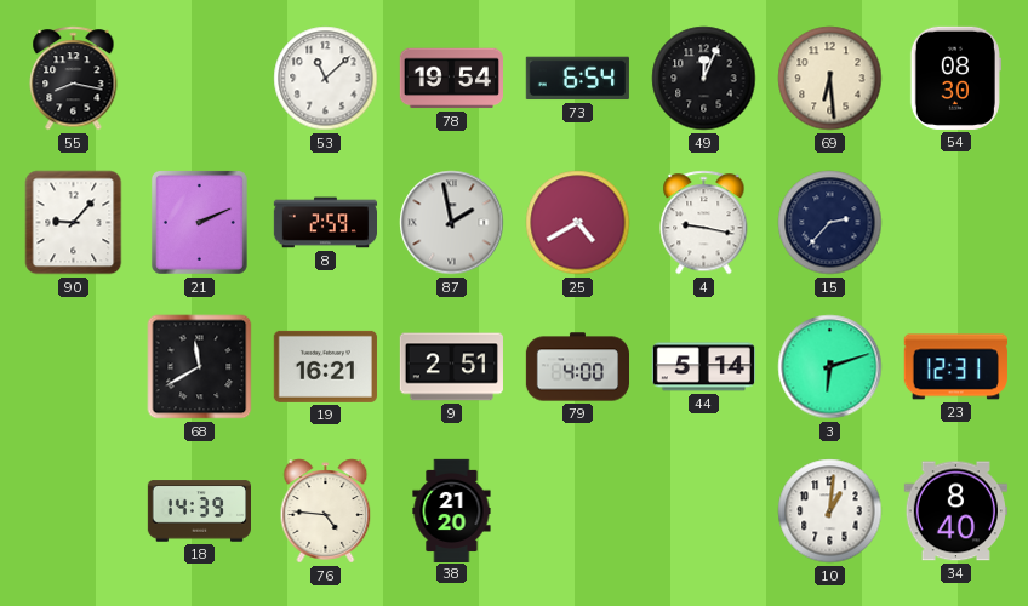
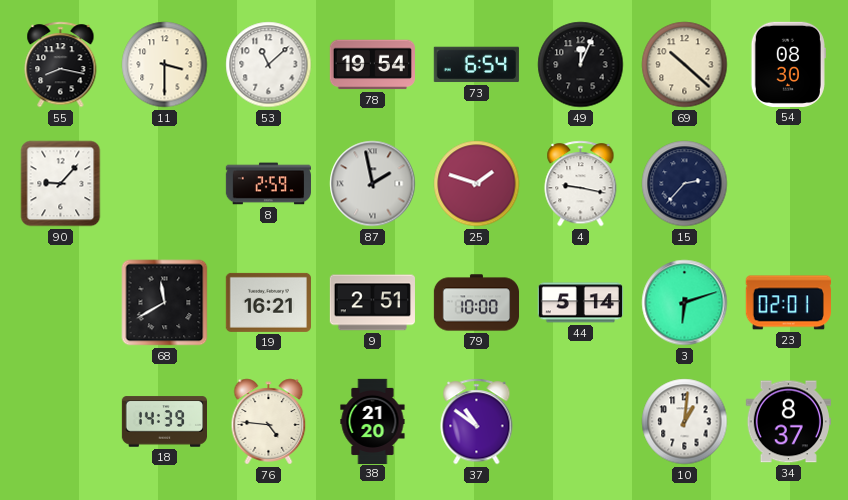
11: none -> 3:30 (165, 65)
69: 6:29 -> 10:22 (685, 65)
21: 2:11 -> none (199, 222)
25: 4:40 -> 1:48 (477, 184)
79: 4:00 -> 10:00 (477, 303)
23: 12:31 -> 02:01 (788, 303)
37: none -> 10:51 (477, 422)
34: 8:40 -> 8:37 (788, 422)
